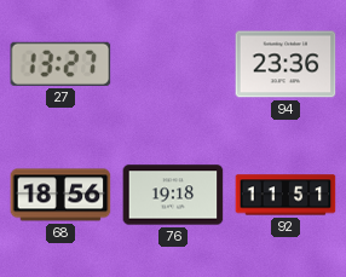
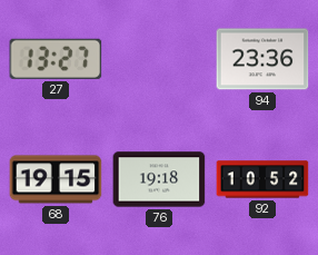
68: 18:56 -> 19:15 (56, 179)
92: 11:51 -> 10:52 (262, 179)
